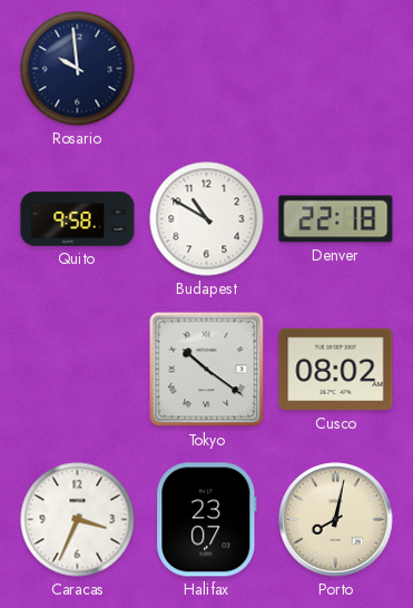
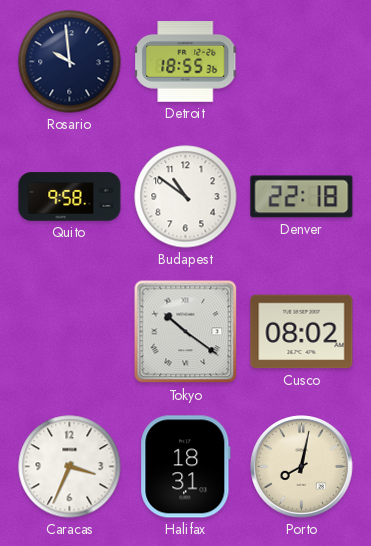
Detroit: none -> 18:55 (186, 62)
Budapest: 10:50 -> 10:51 (186, 197)
Halifax: 23:07 -> 18:31 (186, 467)
